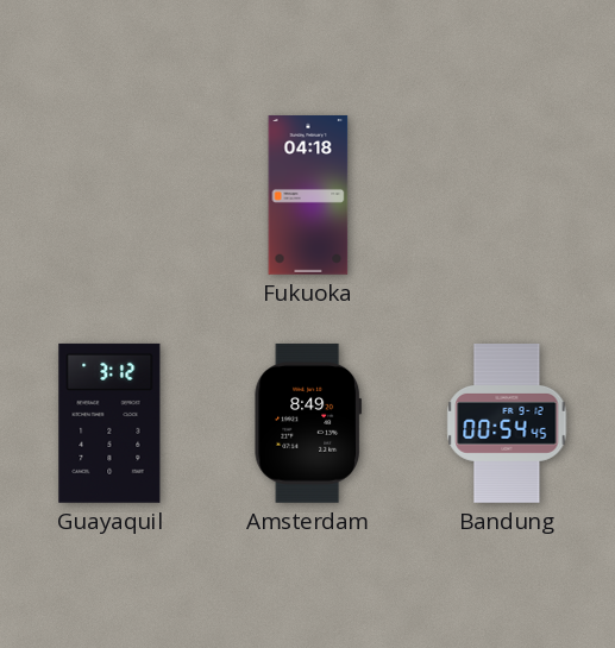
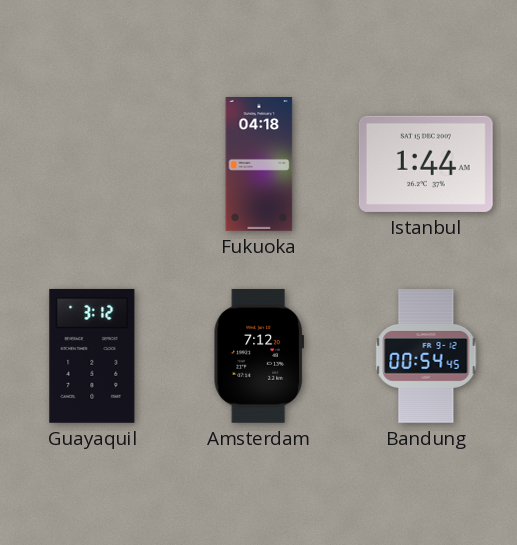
Istanbul: none -> 1:44 (426, 164)
Amsterdam: 8:49 -> 7:12 (259, 356)
